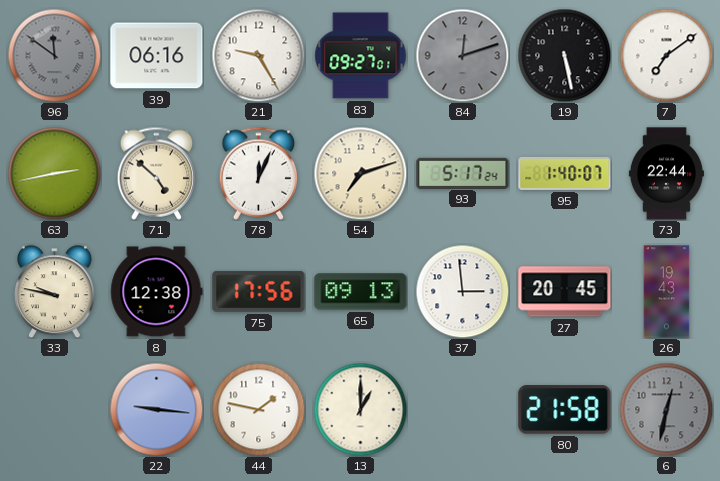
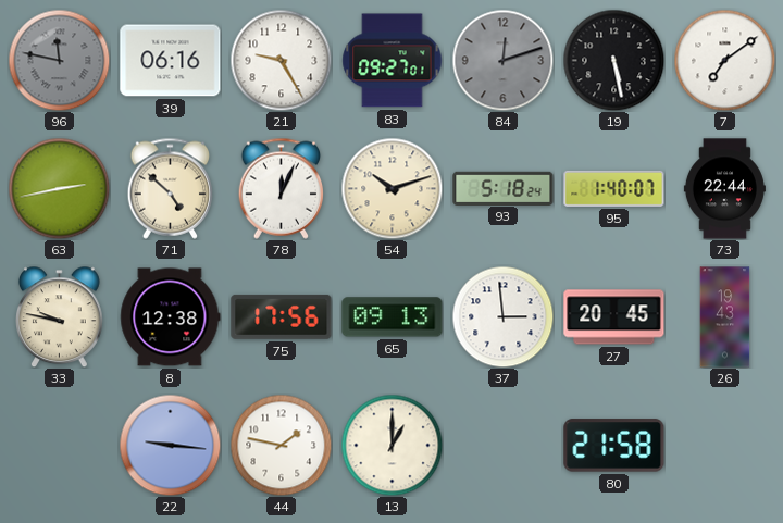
96: 11:51 -> 11:47 (59, 60)
54: 7:12 -> 10:12 (391, 188)
93: 5:17 -> 5:18 (504, 188)
6: 12:32 -> none (666, 409)
